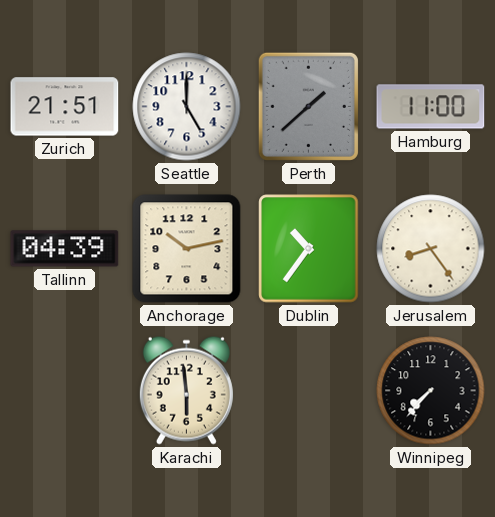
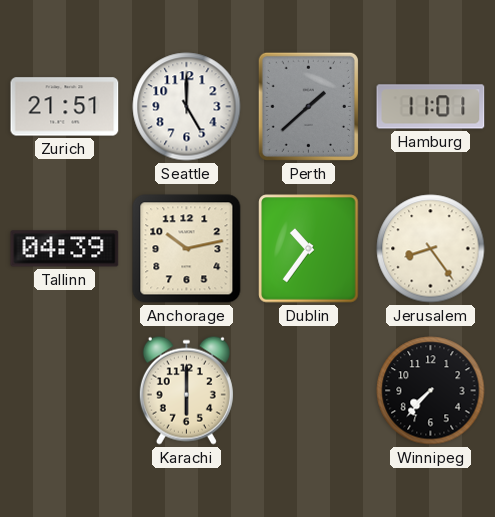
Hamburg: 11:00 -> 11:01 (431, 107)
Karachi: 5:59 -> 6:00 (186, 390)
